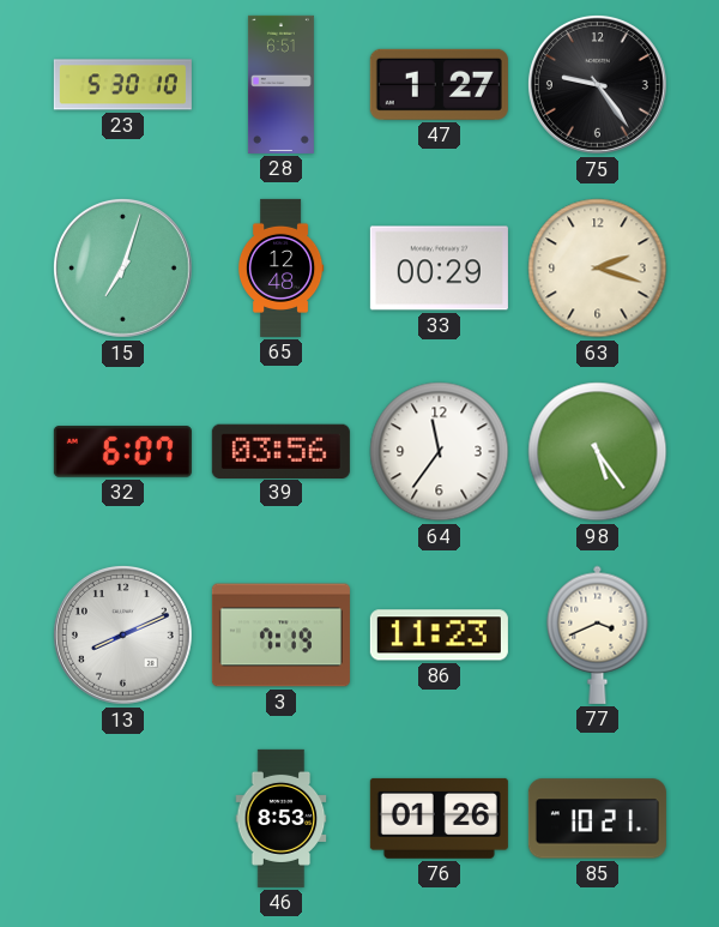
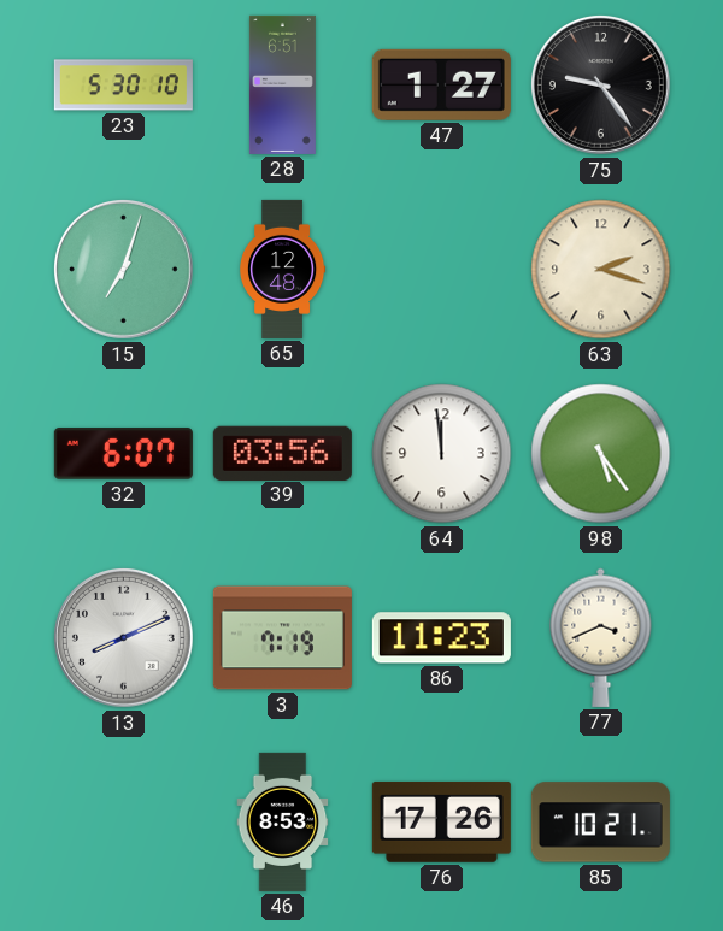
33: 00:29 -> none (439, 269)
64: 11:36 -> 11:59 (442, 454)
76: 01:26 -> 17:26 (441, 821)
